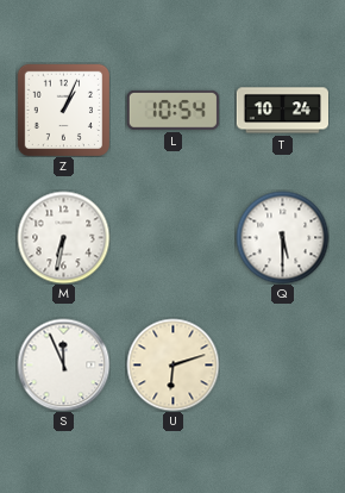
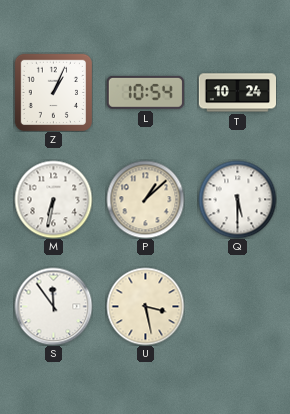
P: none -> 1:08 (145, 199)
S: 11:56 -> 11:54 (53, 306)
U: 6:12 -> 3:28 (145, 306)
